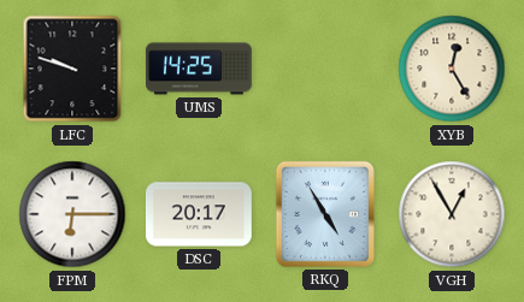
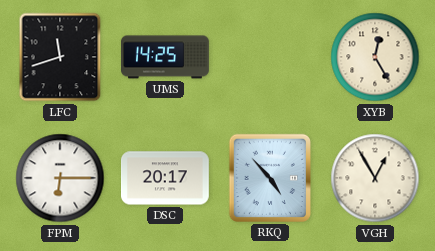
LFC: 9:48 -> 11:42 (60, 57)
RKQ: 4:55 -> 4:53 (270, 178)
